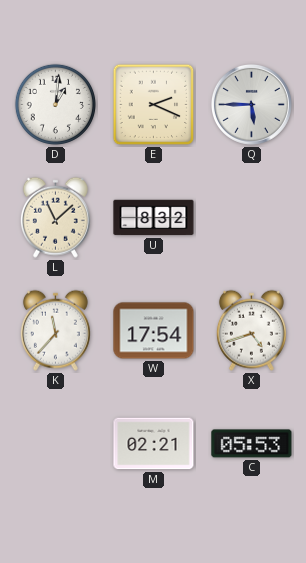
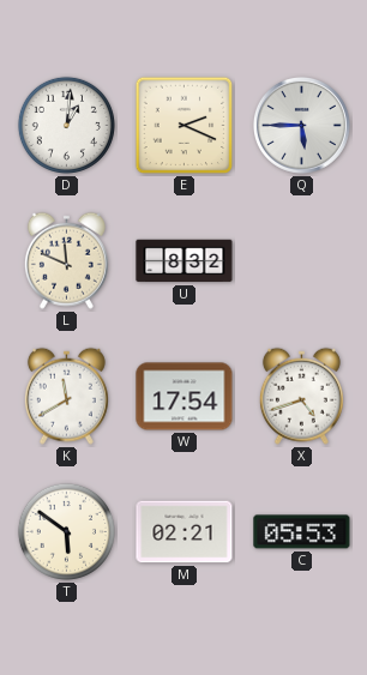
L: 11:08 -> 11:49 (66, 260)
K: 11:37 -> 11:40 (66, 396)
T: none -> 5:51 (66, 531)
